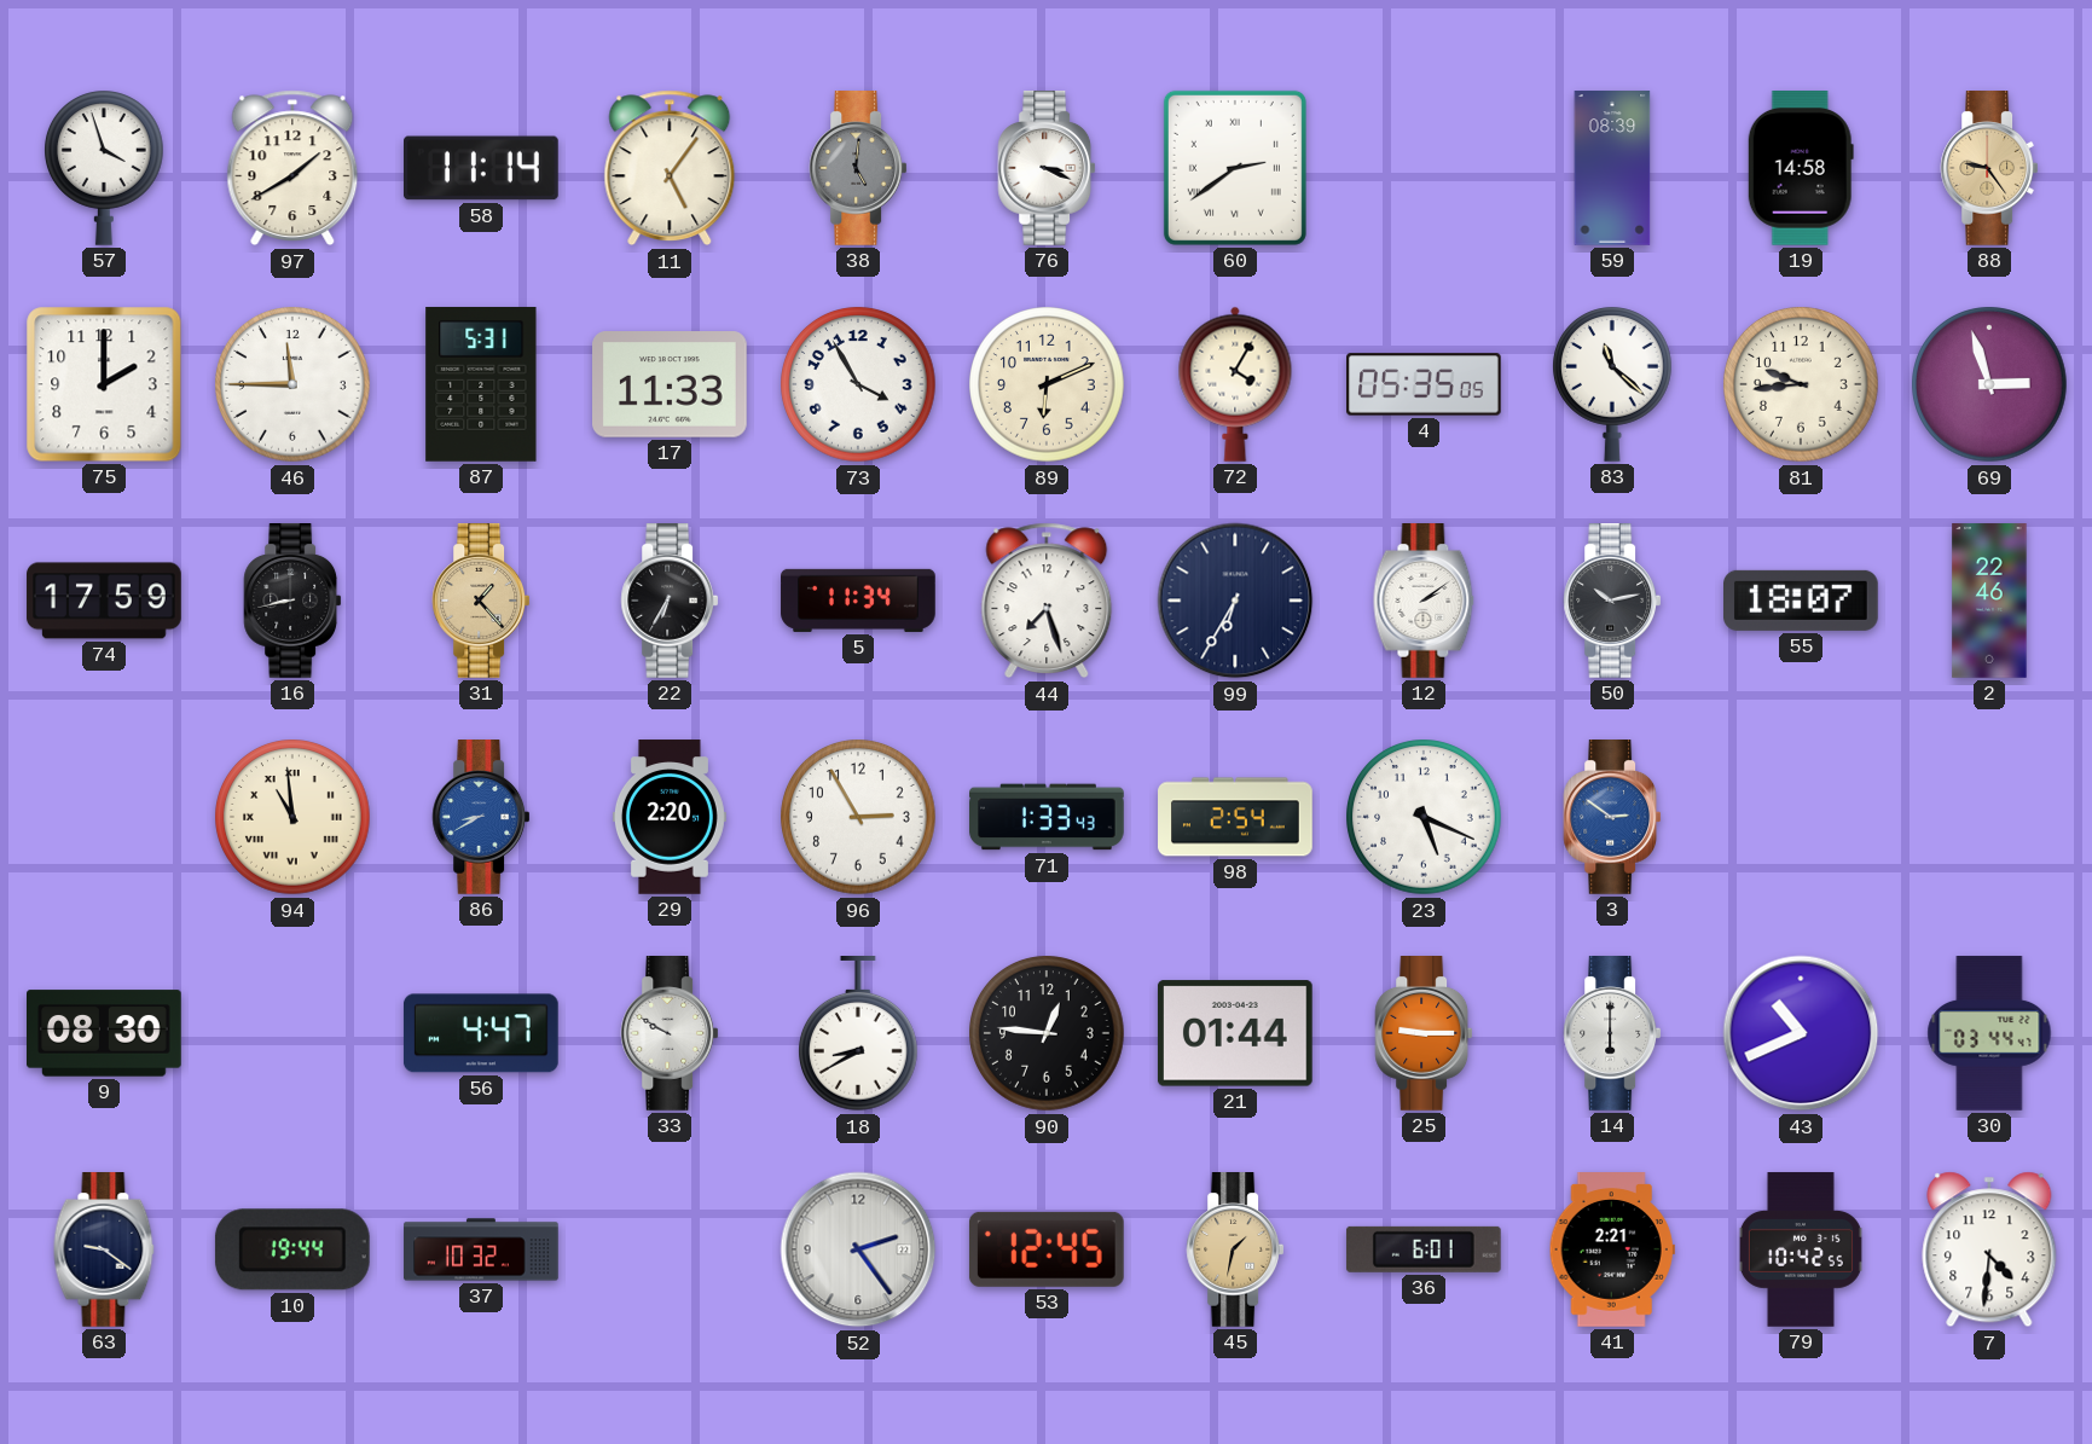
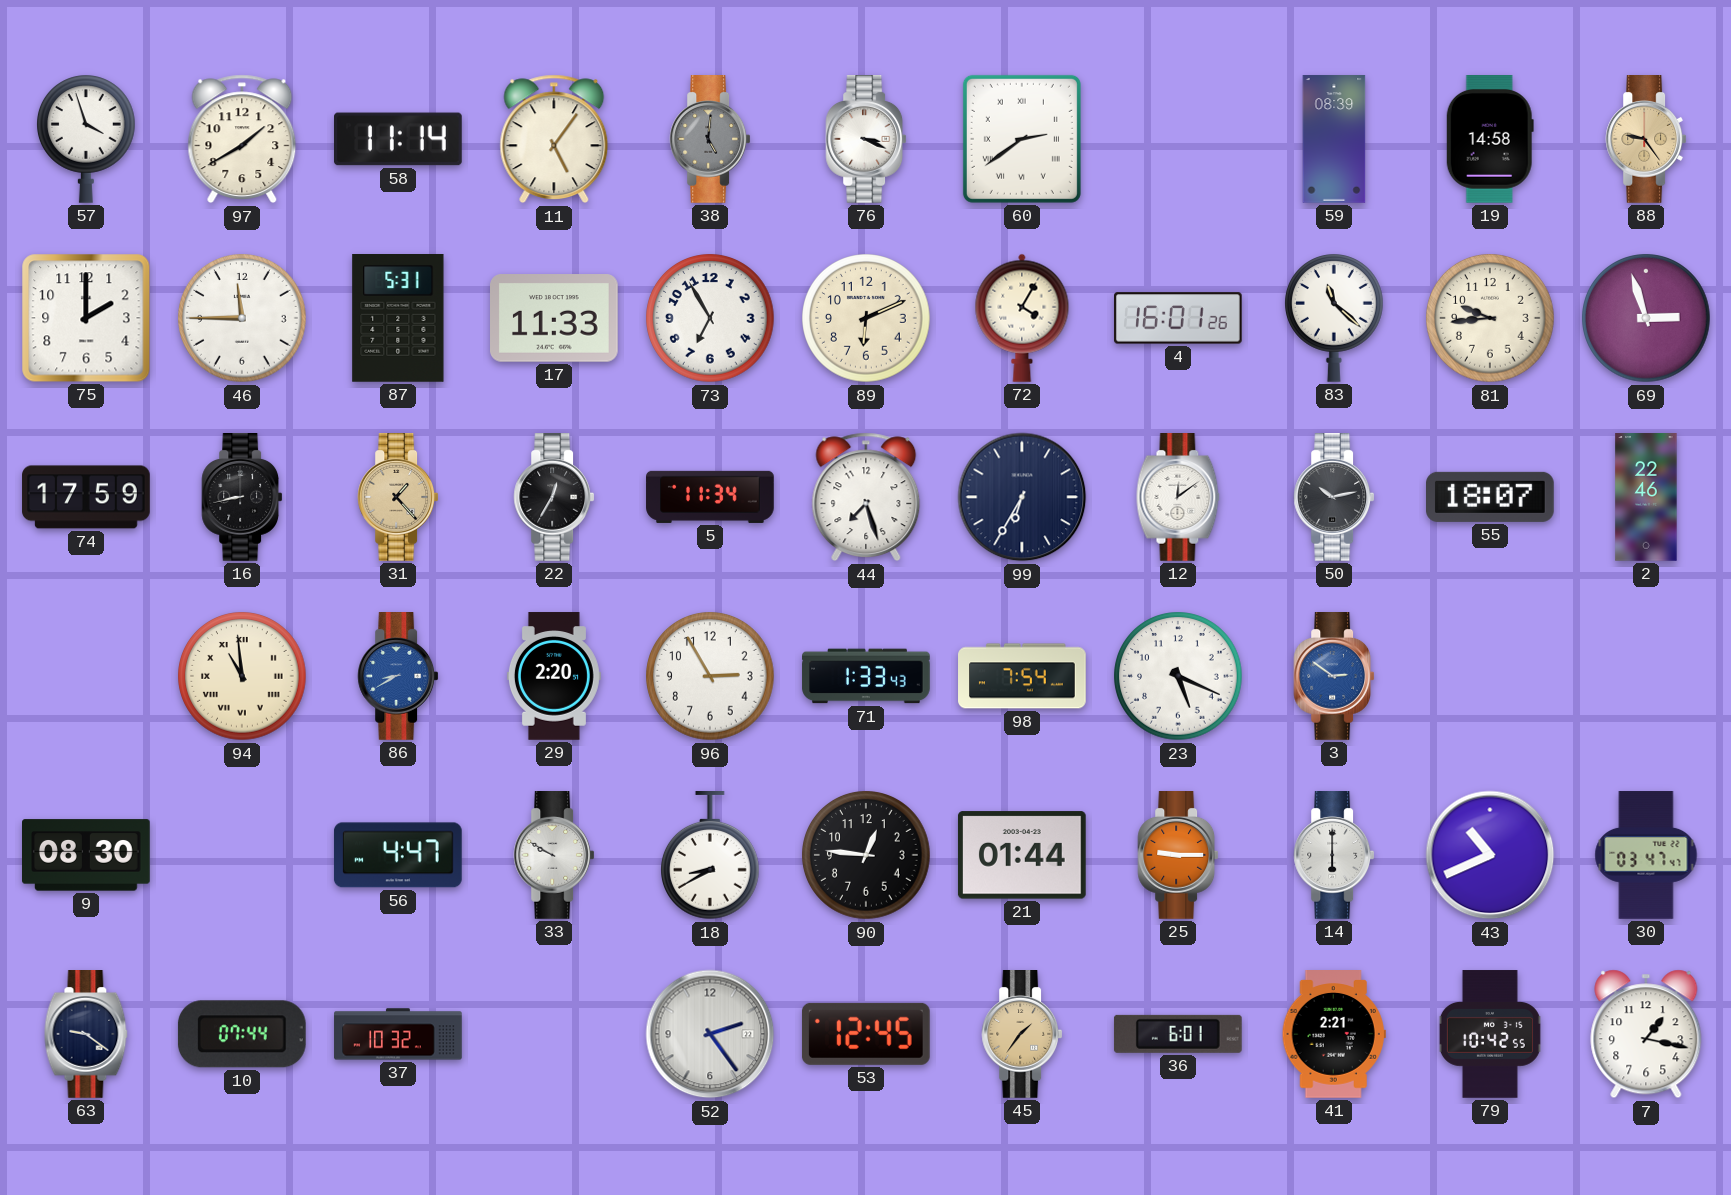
73: 3:55 -> 6:55 (710, 318)
4: 05:35 -> 16:01 (1179, 318)
22: 6:35 -> 12:35 (554, 497)
12: 2:09 -> 12:09 (1178, 497)
98: 2:54 -> 7:54 (1022, 676)
30: 03:44 -> 03:47 (1646, 855)
10: 19:44 -> 07:44 (242, 1034)
45: 1:32 -> 1:36 (1022, 1034)
7: 4:31 -> 1:17 (1646, 1034)
